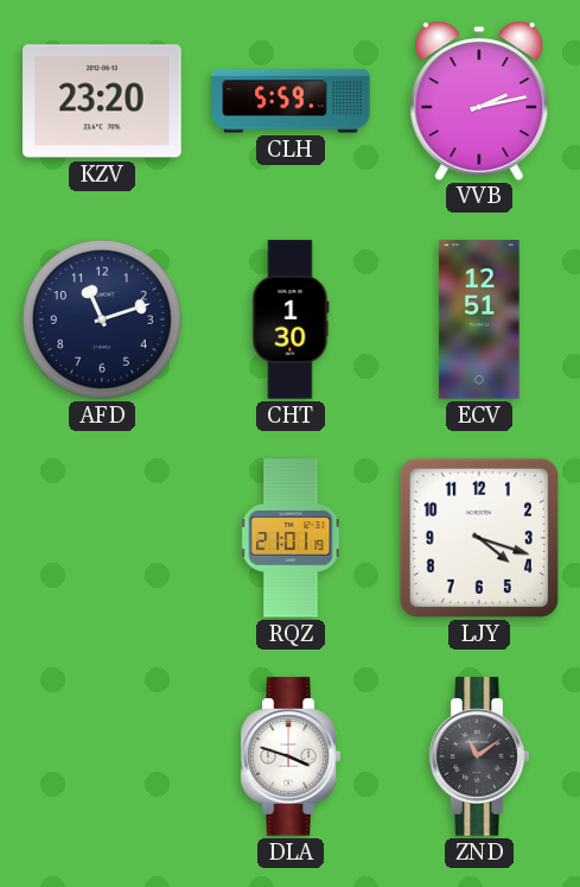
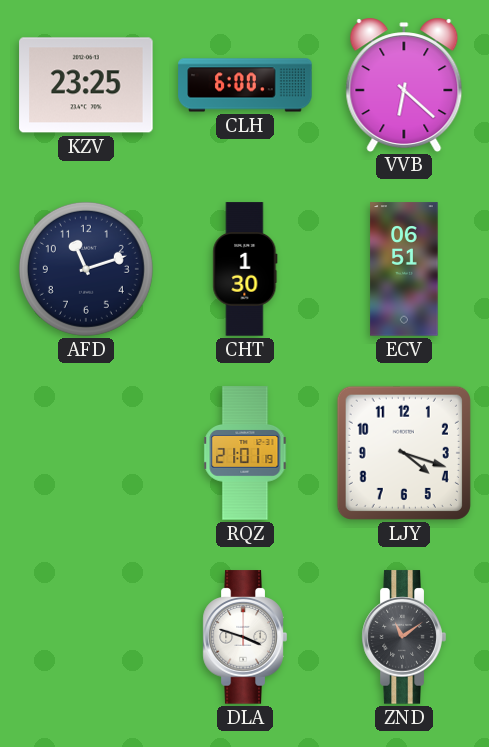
KZV: 23:20 -> 23:25 (86, 85)
CLH: 5:59 -> 6:00 (245, 85)
VVB: 2:13 -> 6:22 (404, 84)
ECV: 12:51 -> 06:51 (404, 269)
